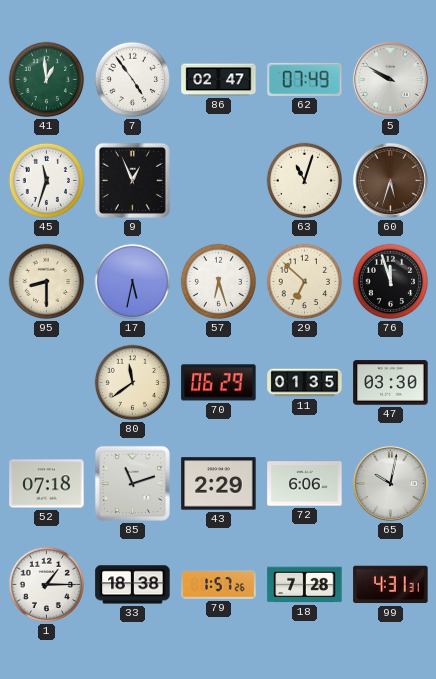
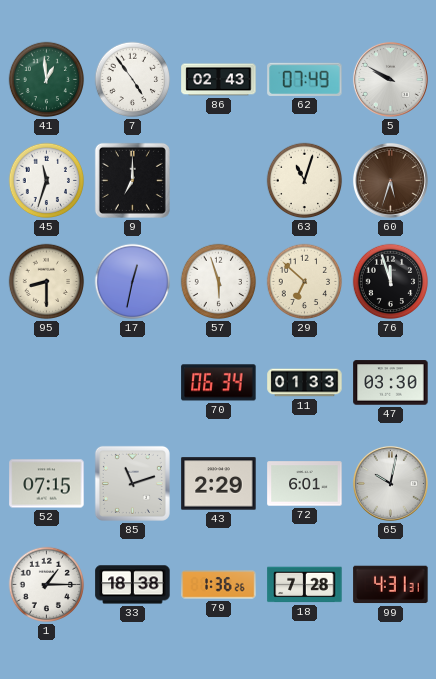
86: 02:47 -> 02:43 (219, 80)
9: 12:56 -> 7:00 (132, 180)
17: 5:32 -> 12:32 (133, 282)
57: 6:27 -> 5:57 (219, 282)
80: 11:39 -> none (133, 383)
70: 06:29 -> 06:34 (219, 383)
11: 01:35 -> 01:33 (305, 383)
52: 07:18 -> 07:15 (47, 484)
72: 6:06 -> 6:01 (305, 484)
79: 1:57 -> 1:36 (219, 585)
